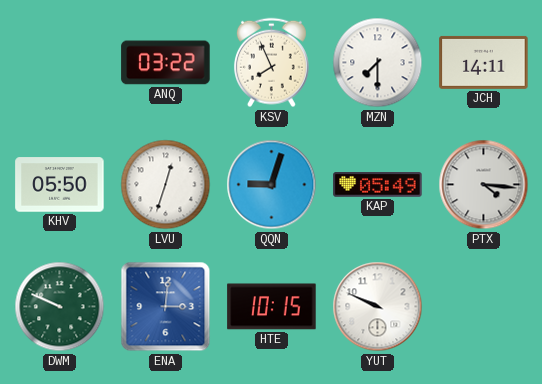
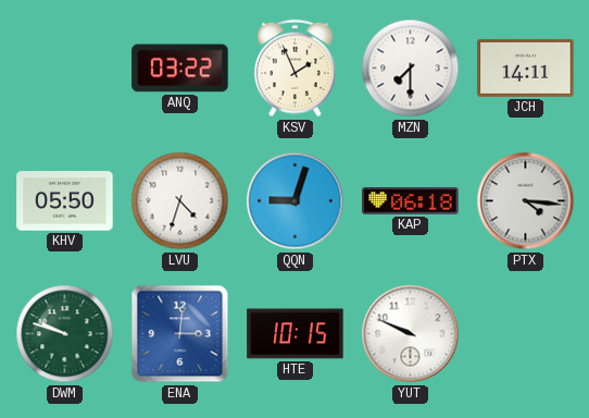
KSV: 7:56 -> 1:56 (294, 69)
LVU: 12:33 -> 4:33 (180, 201)
KAP: 05:49 -> 06:18 (411, 201)
DWM: 9:49 -> 9:48 (65, 334)
